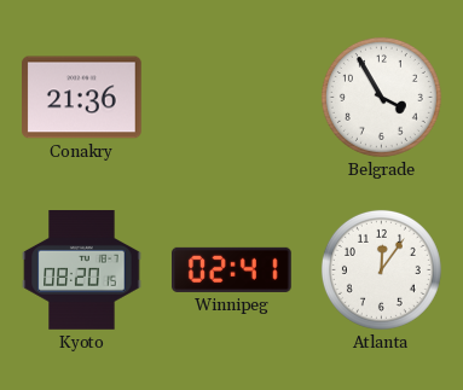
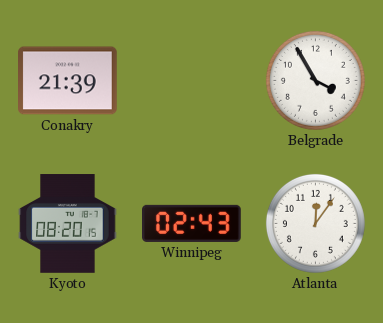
Conakry: 21:36 -> 21:39 (68, 81)
Winnipeg: 02:41 -> 02:43 (192, 223)
